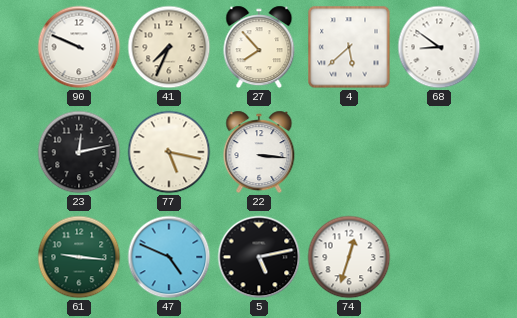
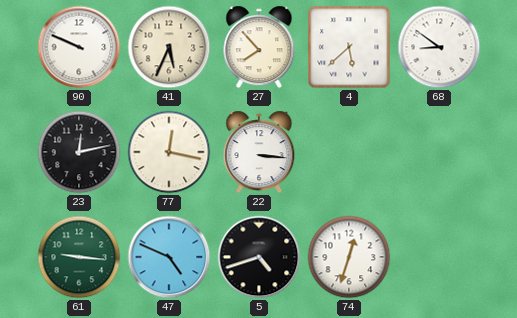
41: 7:34 -> 5:34 (169, 47)
77: 5:17 -> 12:17 (169, 152)
5: 5:13 -> 4:42 (259, 257)
